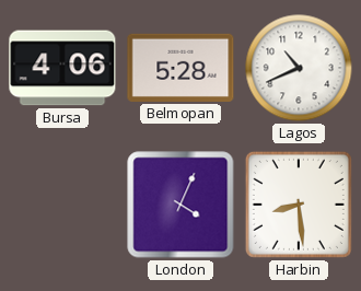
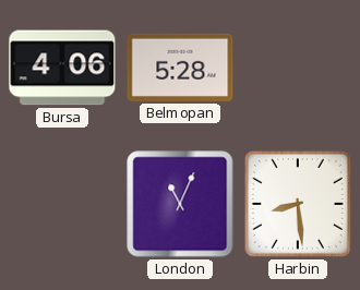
Lagos: 10:41 -> none (299, 68)
London: 4:04 -> 11:04 (180, 204)
